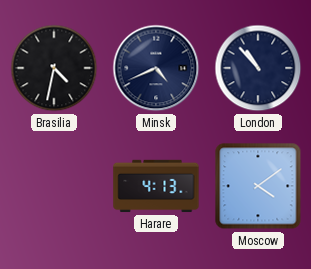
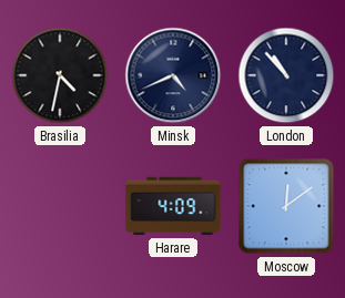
Harare: 4:13 -> 4:09 (173, 206)
Moscow: 4:09 -> 12:09 (286, 206)
